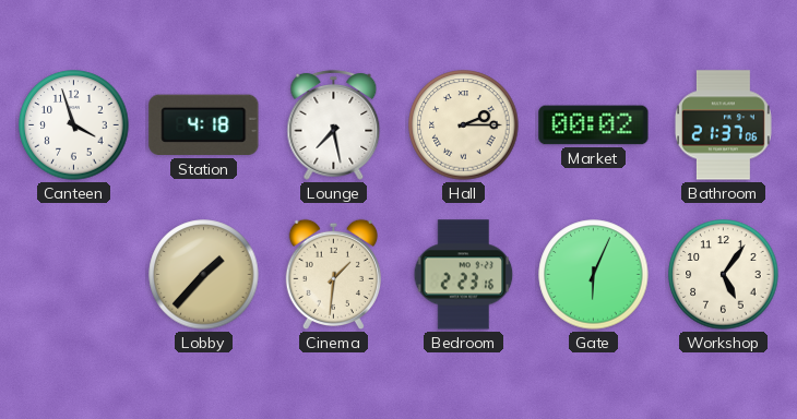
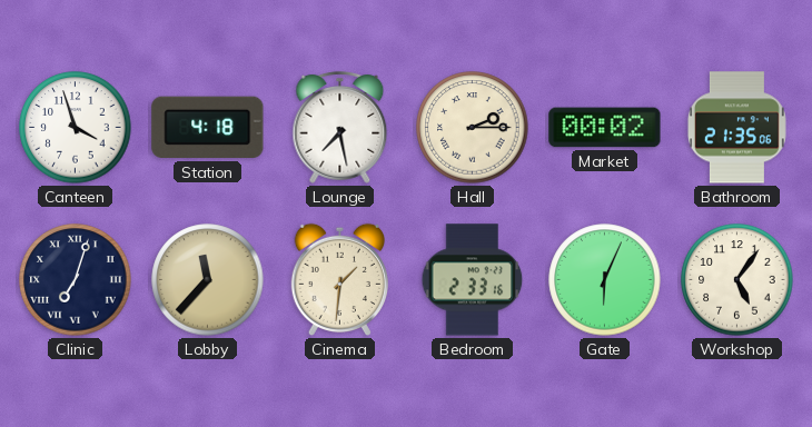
Bathroom: 21:37 -> 21:35 (736, 128)
Clinic: none -> 7:03 (76, 280)
Lobby: 1:37 -> 11:37 (208, 280)
Bedroom: 2:23 -> 2:33 (473, 280)
